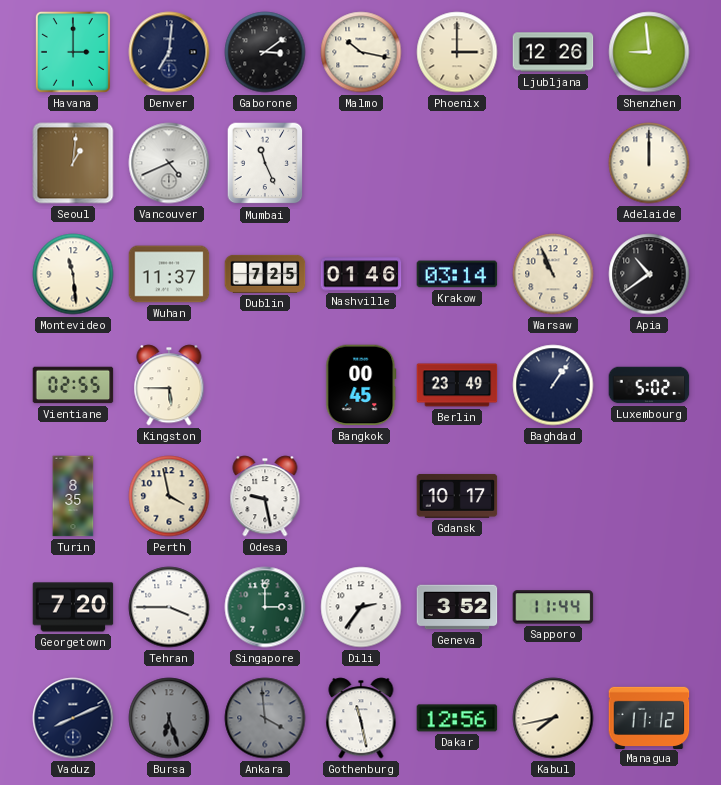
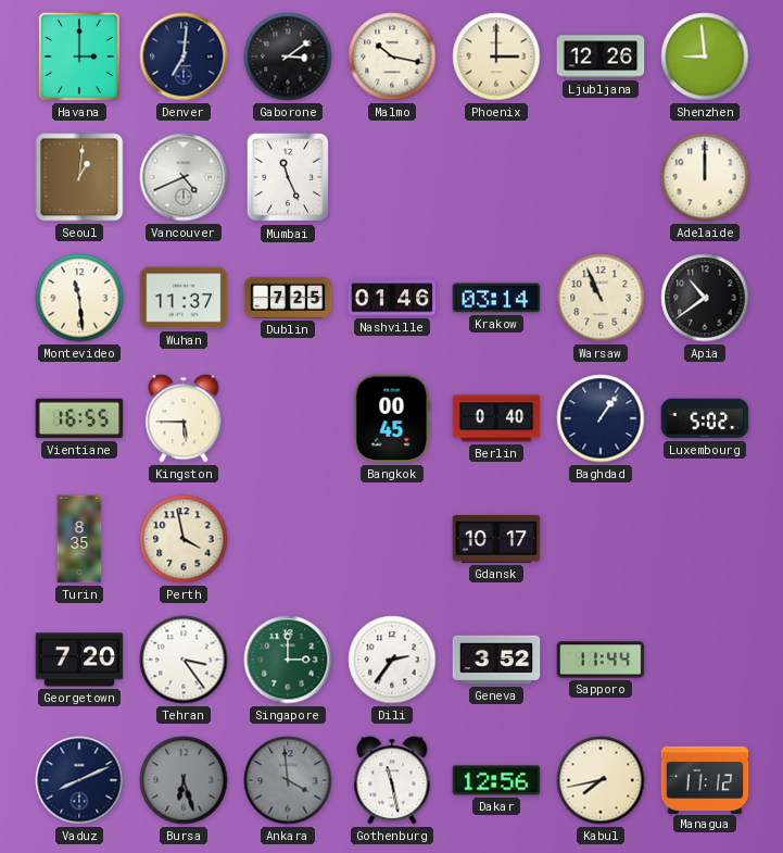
Vientiane: 02:55 -> 16:55 (79, 418)
Berlin: 23:49 -> 0:40 (496, 418)
Odesa: 9:28 -> none (265, 496)
Tehran: 3:45 -> 3:24 (184, 660)
